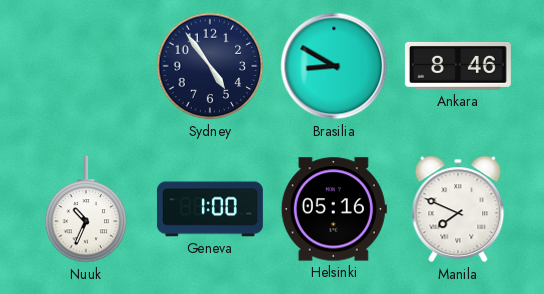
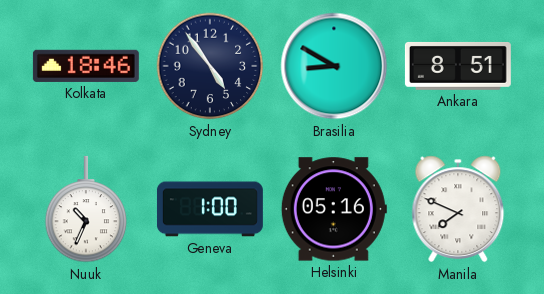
Kolkata: none -> 18:46 (86, 66)
Ankara: 8:46 -> 8:51 (458, 66)
